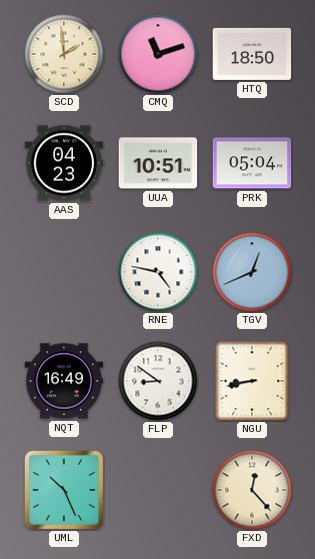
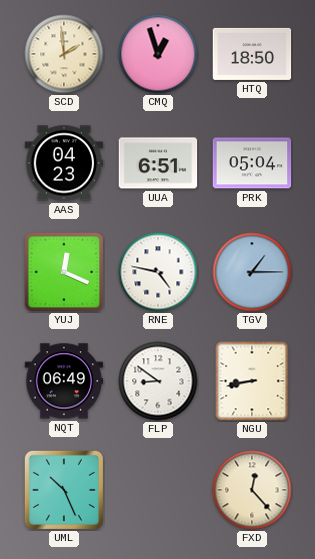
CMQ: 11:12 -> 12:57 (158, 54)
UUA: 10:51 -> 6:51 (158, 163)
YUJ: none -> 12:19 (64, 272)
TGV: 12:41 -> 1:15 (252, 272)
NQT: 16:49 -> 06:49 (64, 381)
